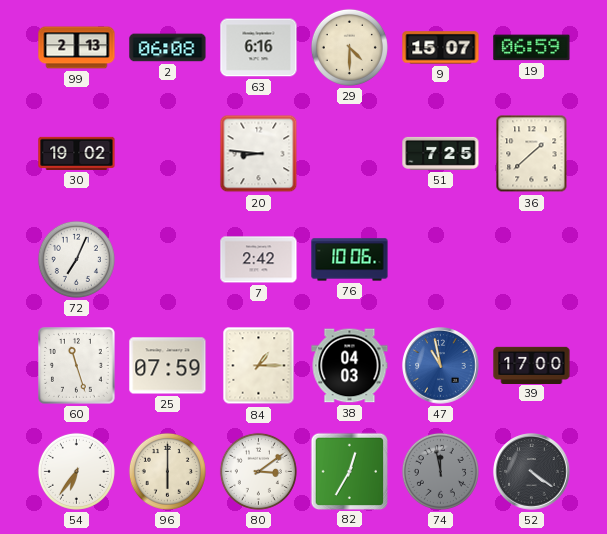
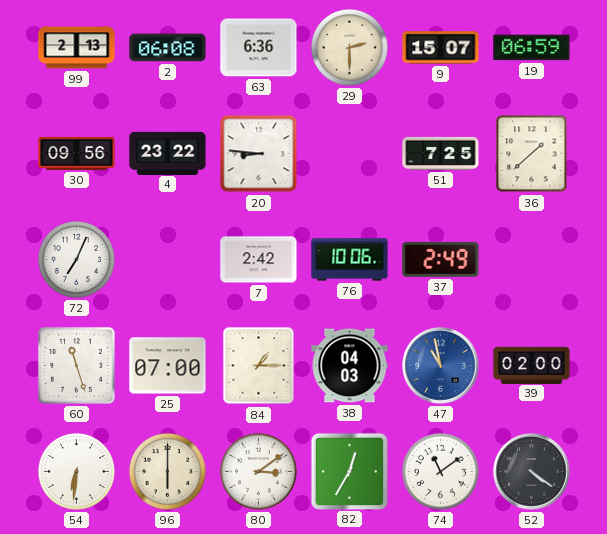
63: 6:16 -> 6:36 (259, 48)
29: 4:30 -> 2:30 (349, 47)
30: 19:02 -> 09:56 (77, 153)
4: none -> 23:22 (168, 153)
37: none -> 2:49 (441, 259)
25: 07:59 -> 07:00 (168, 366)
39: 17:00 -> 02:00 (532, 365)
54: 6:36 -> 6:31 (76, 471)
74: 11:58 -> 11:09 (440, 471)
74 dial: grey -> white (440, 471)
